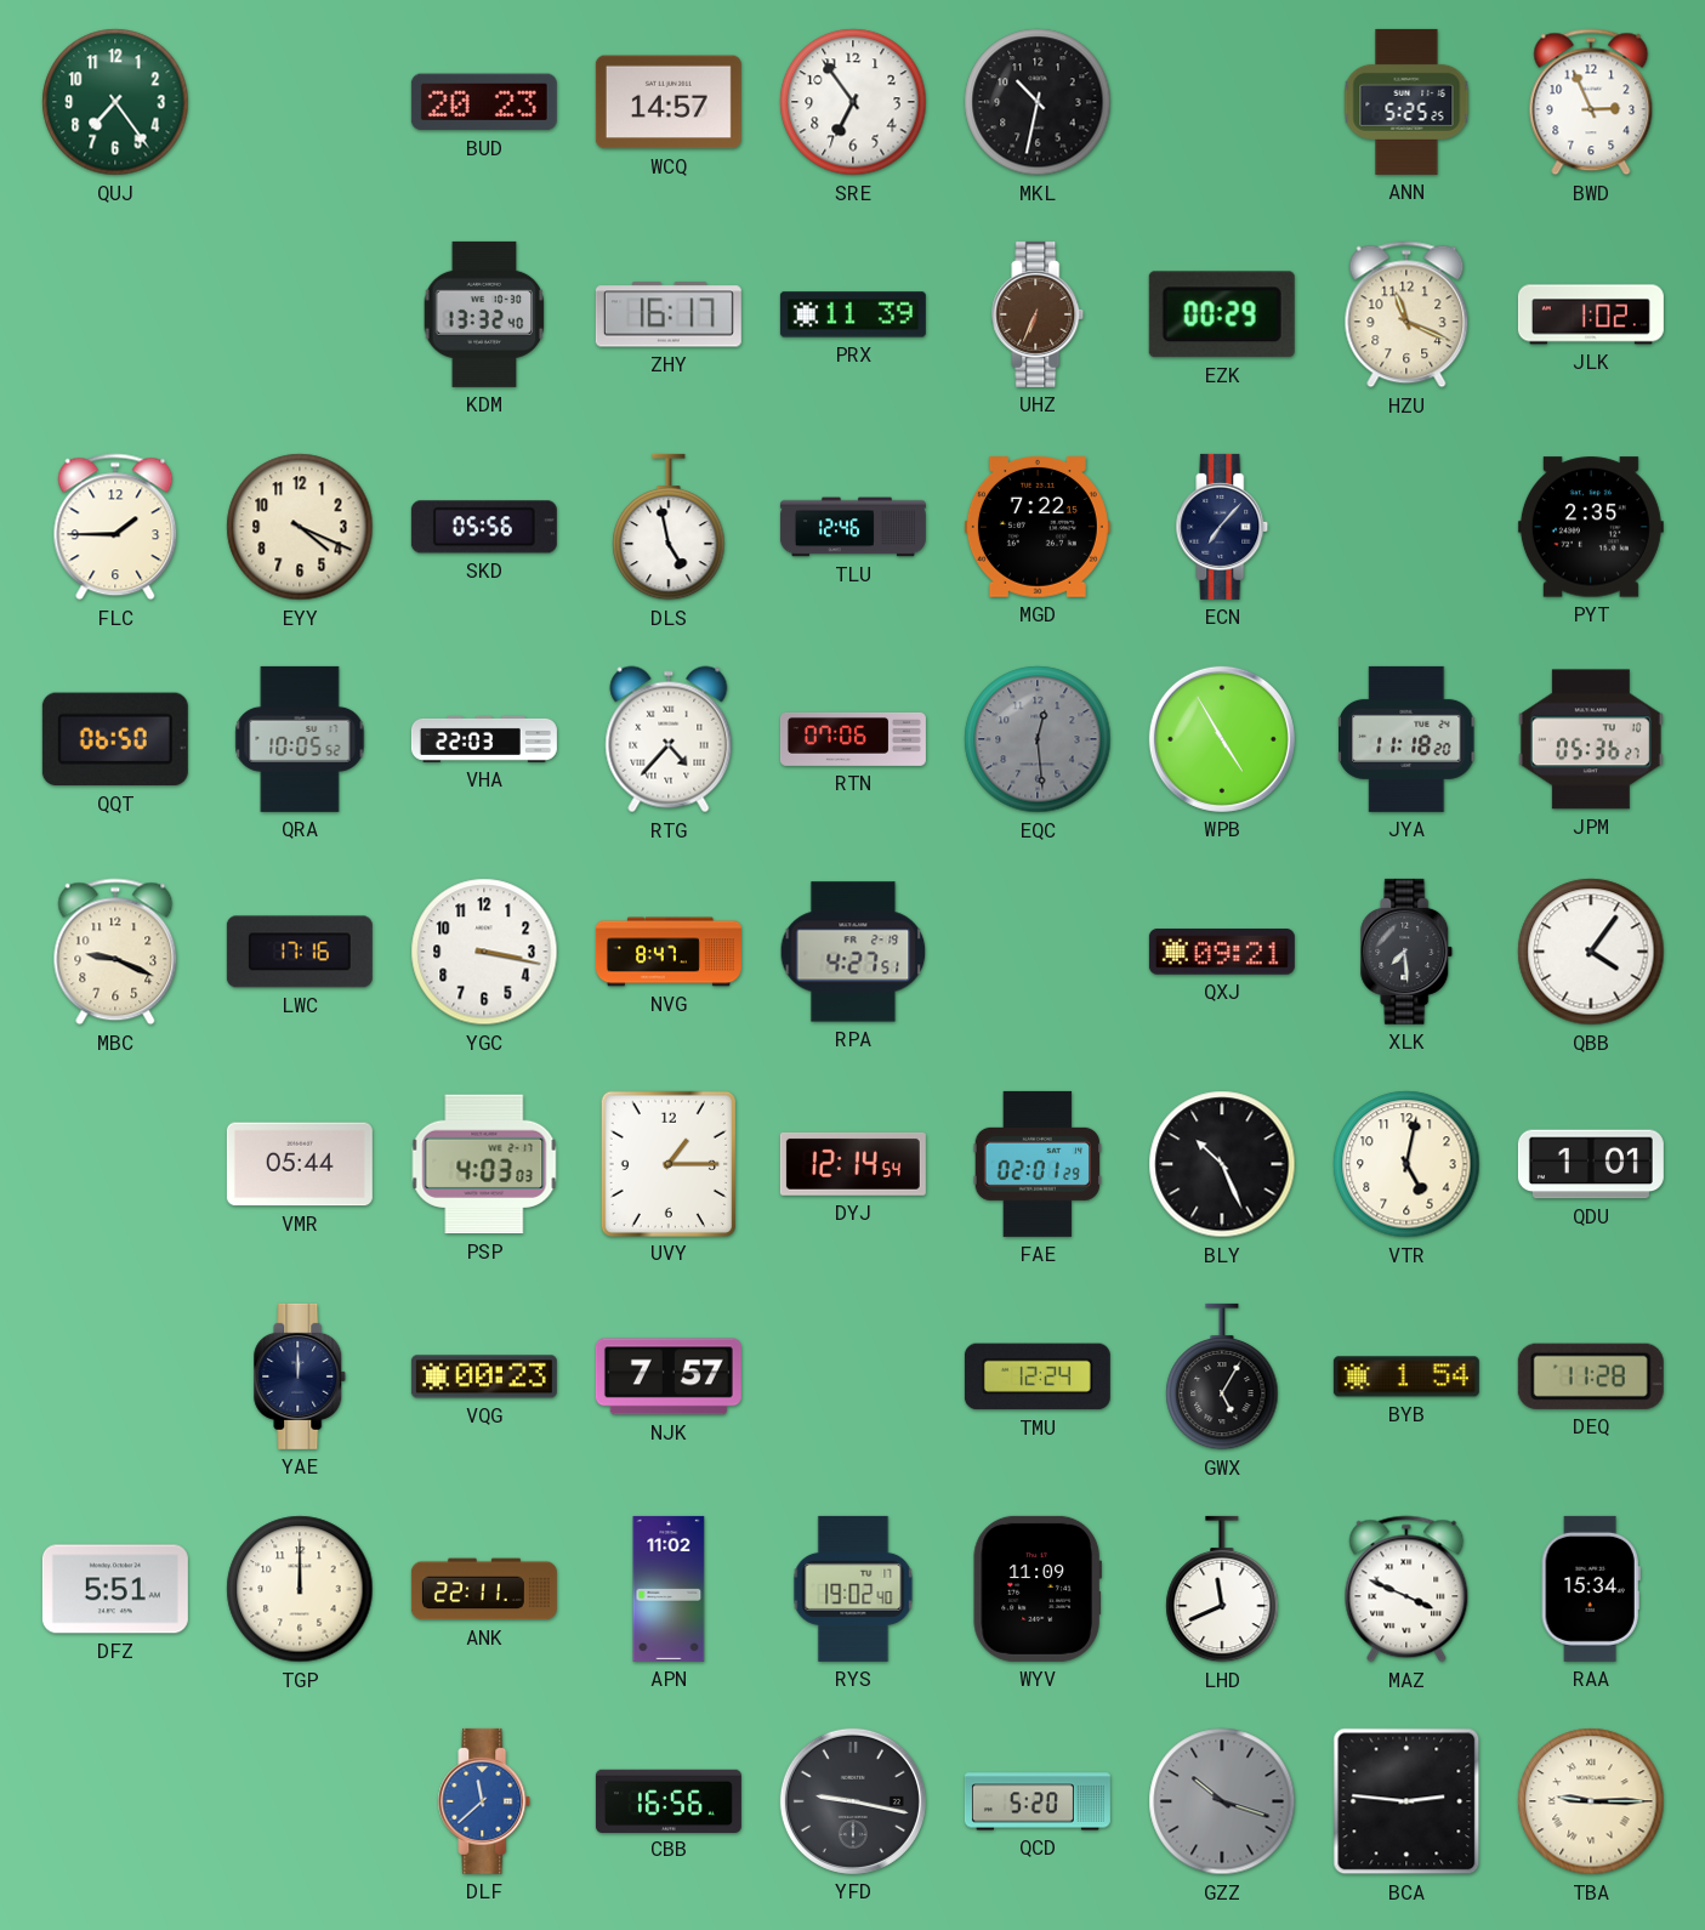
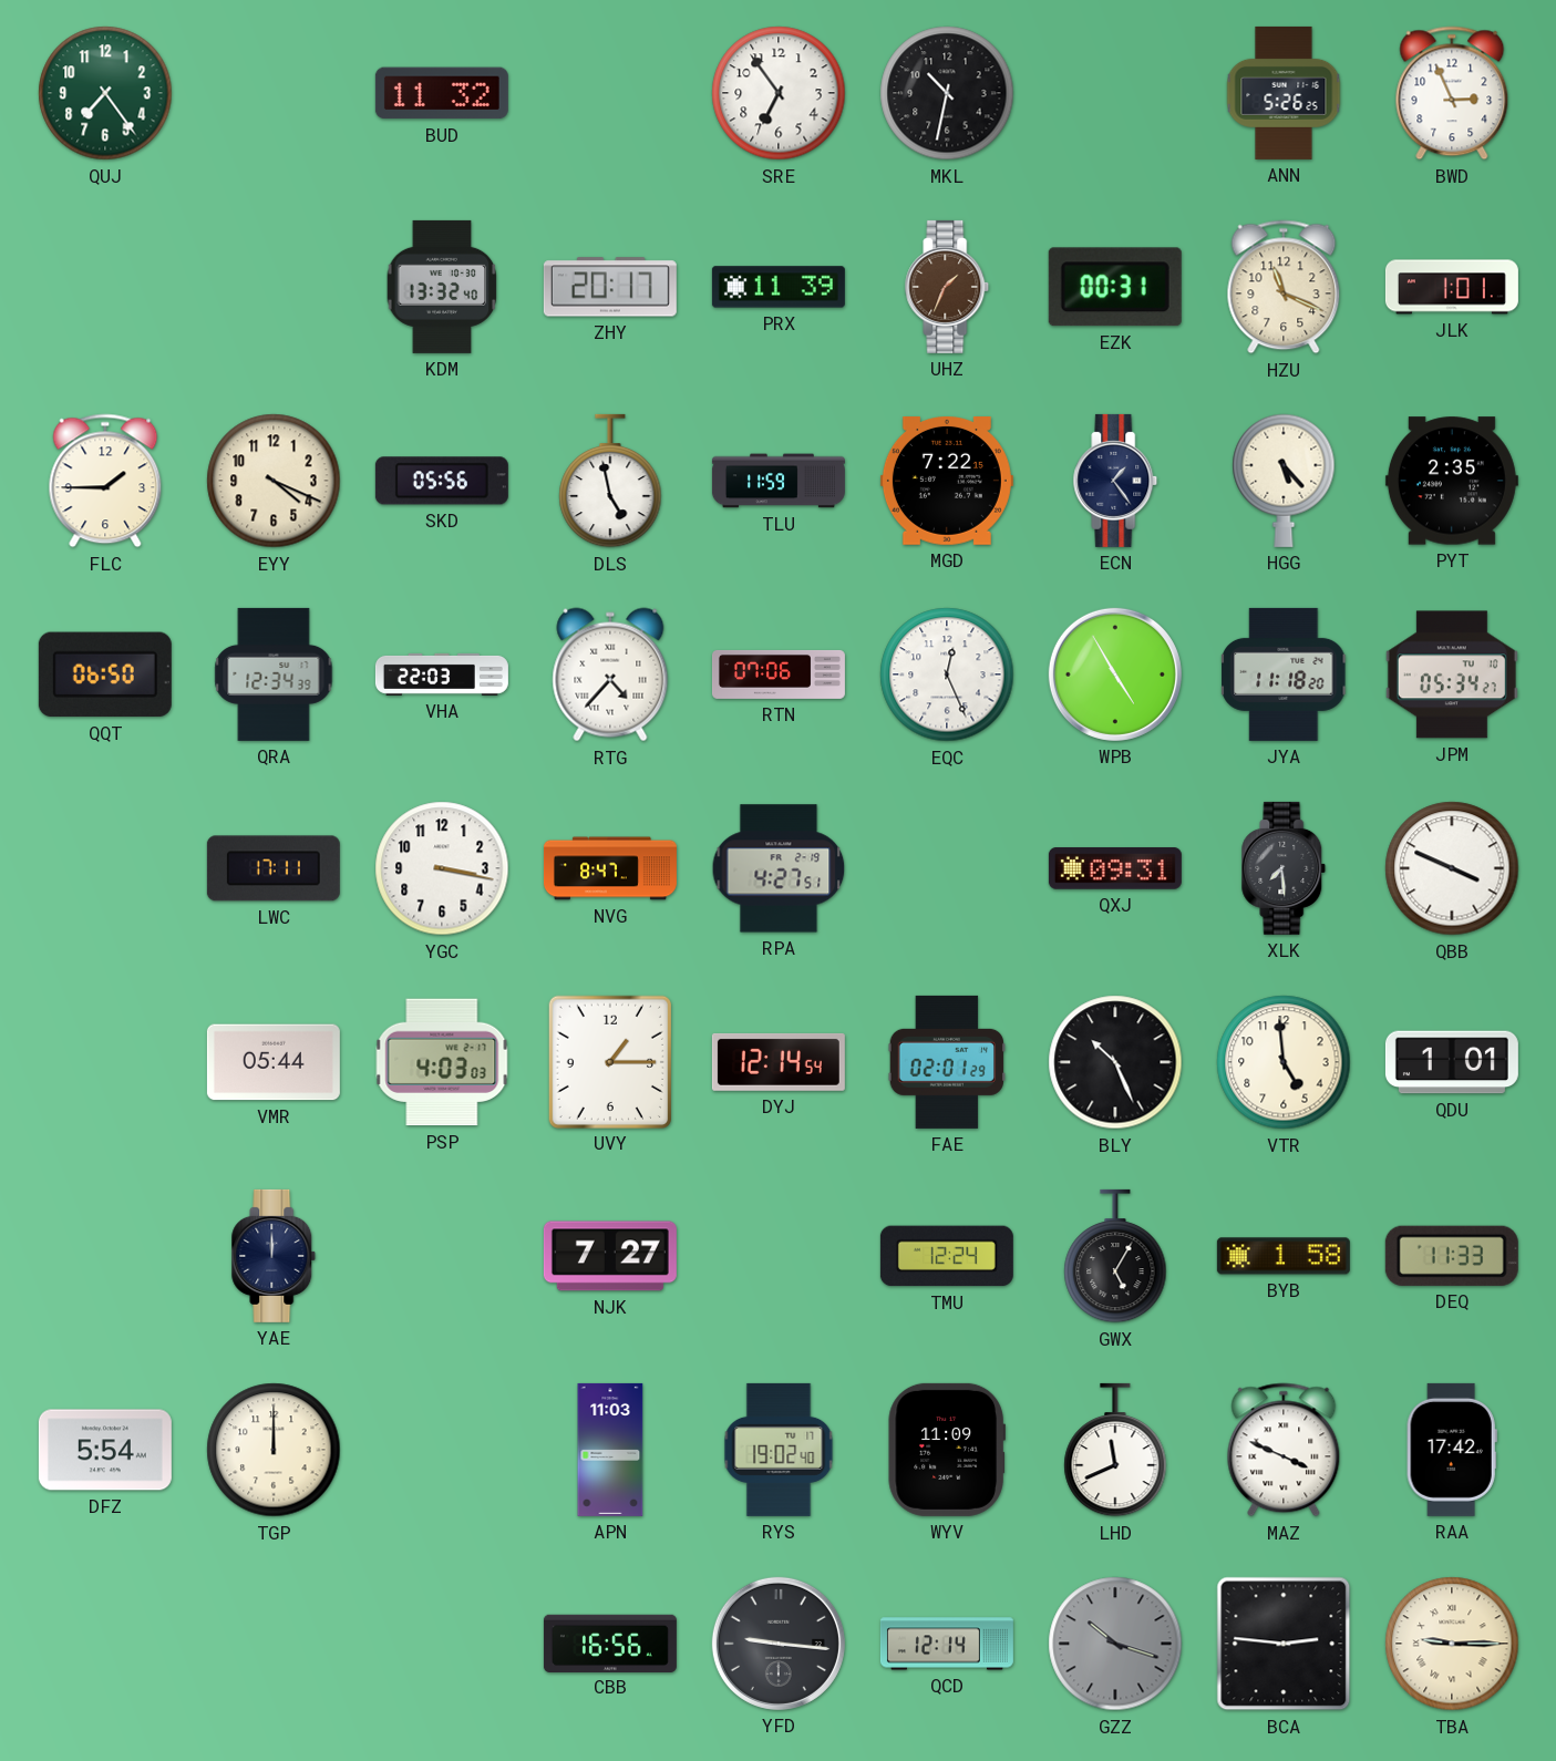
BUD: 20:23 -> 11:32 (442, 93)
WCQ: 14:57 -> none (669, 102)
ANN: 5:25 -> 5:26 (1284, 93)
ZHY: 16:17 -> 20:17 (610, 287)
UHZ: 6:34 -> 1:34 (947, 287)
EZK: 00:29 -> 00:31 (1115, 287)
JLK: 1:02 -> 1:01 (1452, 287)
TLU: 12:46 -> 11:59 (779, 481)
ECN: 7:07 -> 1:24 (1115, 481)
HGG: none -> 5:23 (1284, 481)
QRA: 10:05 -> 12:34 (274, 674)
EQC: 12:29 -> 12:26 (947, 674)
EQC dial: grey -> white (947, 674)
JPM: 05:36 -> 05:34 (1452, 674)
MBC: 9:19 -> none (115, 952)
LWC: 17:16 -> 17:11 (274, 868)
QXJ: 09:21 -> 09:31 (1115, 868)
QBB: 4:06 -> 3:49 (1452, 868)
VTR: 5:02 -> 4:59 (1284, 1062)
VQG: 00:23 -> none (484, 1376)
NJK: 7:57 -> 7:27 (610, 1256)
BYB: 1:54 -> 1:58 (1284, 1256)
DEQ: 11:28 -> 11:33 (1452, 1256)
DFZ: 5:51 -> 5:54 (105, 1450)
ANK: 22:11 -> none (484, 1589)
APN: 11:02 -> 11:03 (610, 1450)
RAA: 15:34 -> 17:42 (1452, 1450)
DLF: 11:38 -> none (484, 1801)
YFD: 9:17 -> 9:16 (779, 1644)
QCD: 5:20 -> 12:14 (947, 1644)
